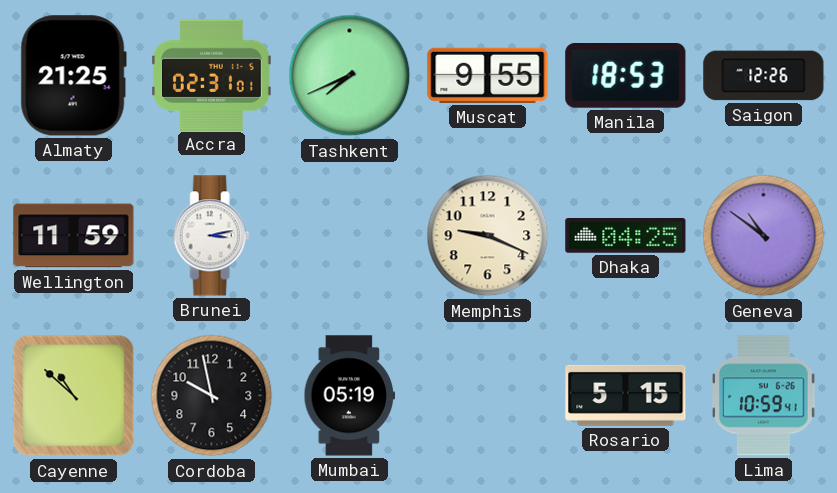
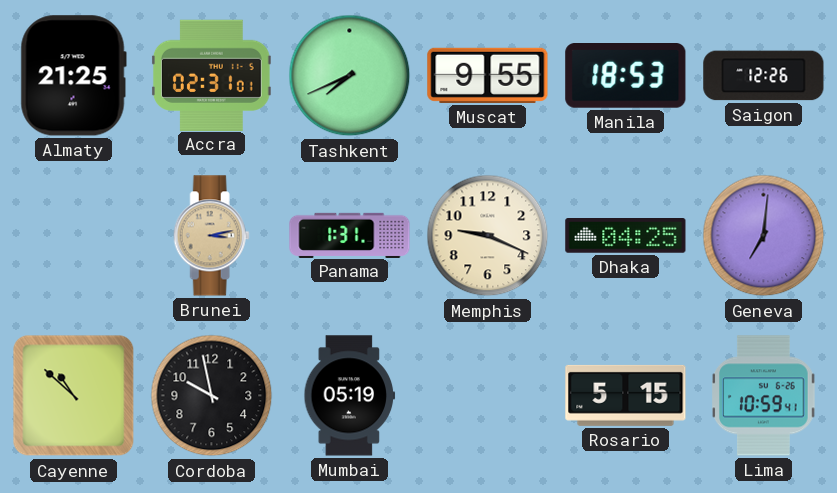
Wellington: 11:59 -> none (74, 236)
Brunei dial: white -> champagne (211, 236)
Panama: none -> 1:31 (350, 235)
Geneva: 10:51 -> 7:01 (764, 236)
